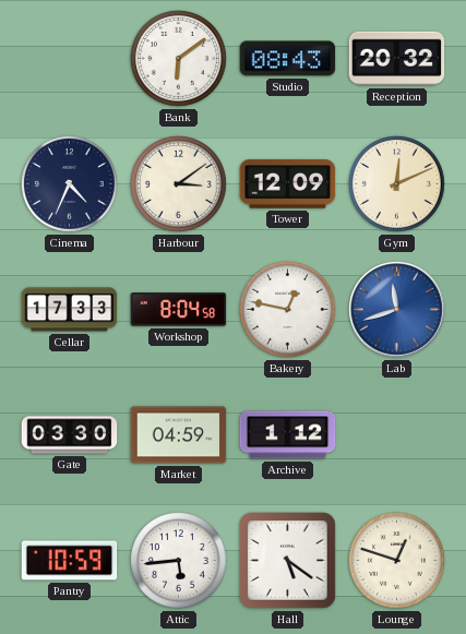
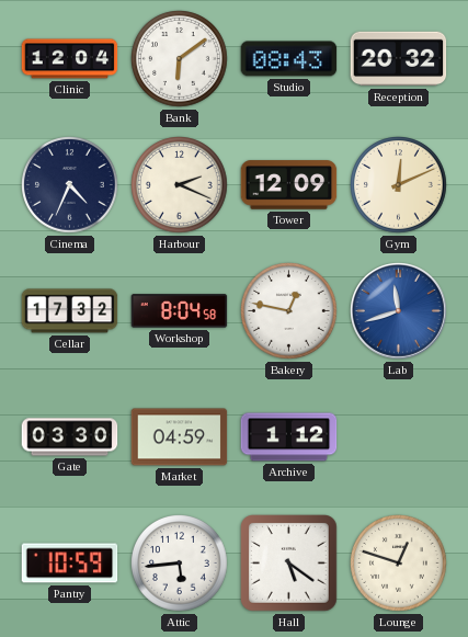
Clinic: none -> 12:04 (70, 59)
Harbour: 3:09 -> 2:19 (180, 185)
Cellar: 17:33 -> 17:32 (70, 311)
